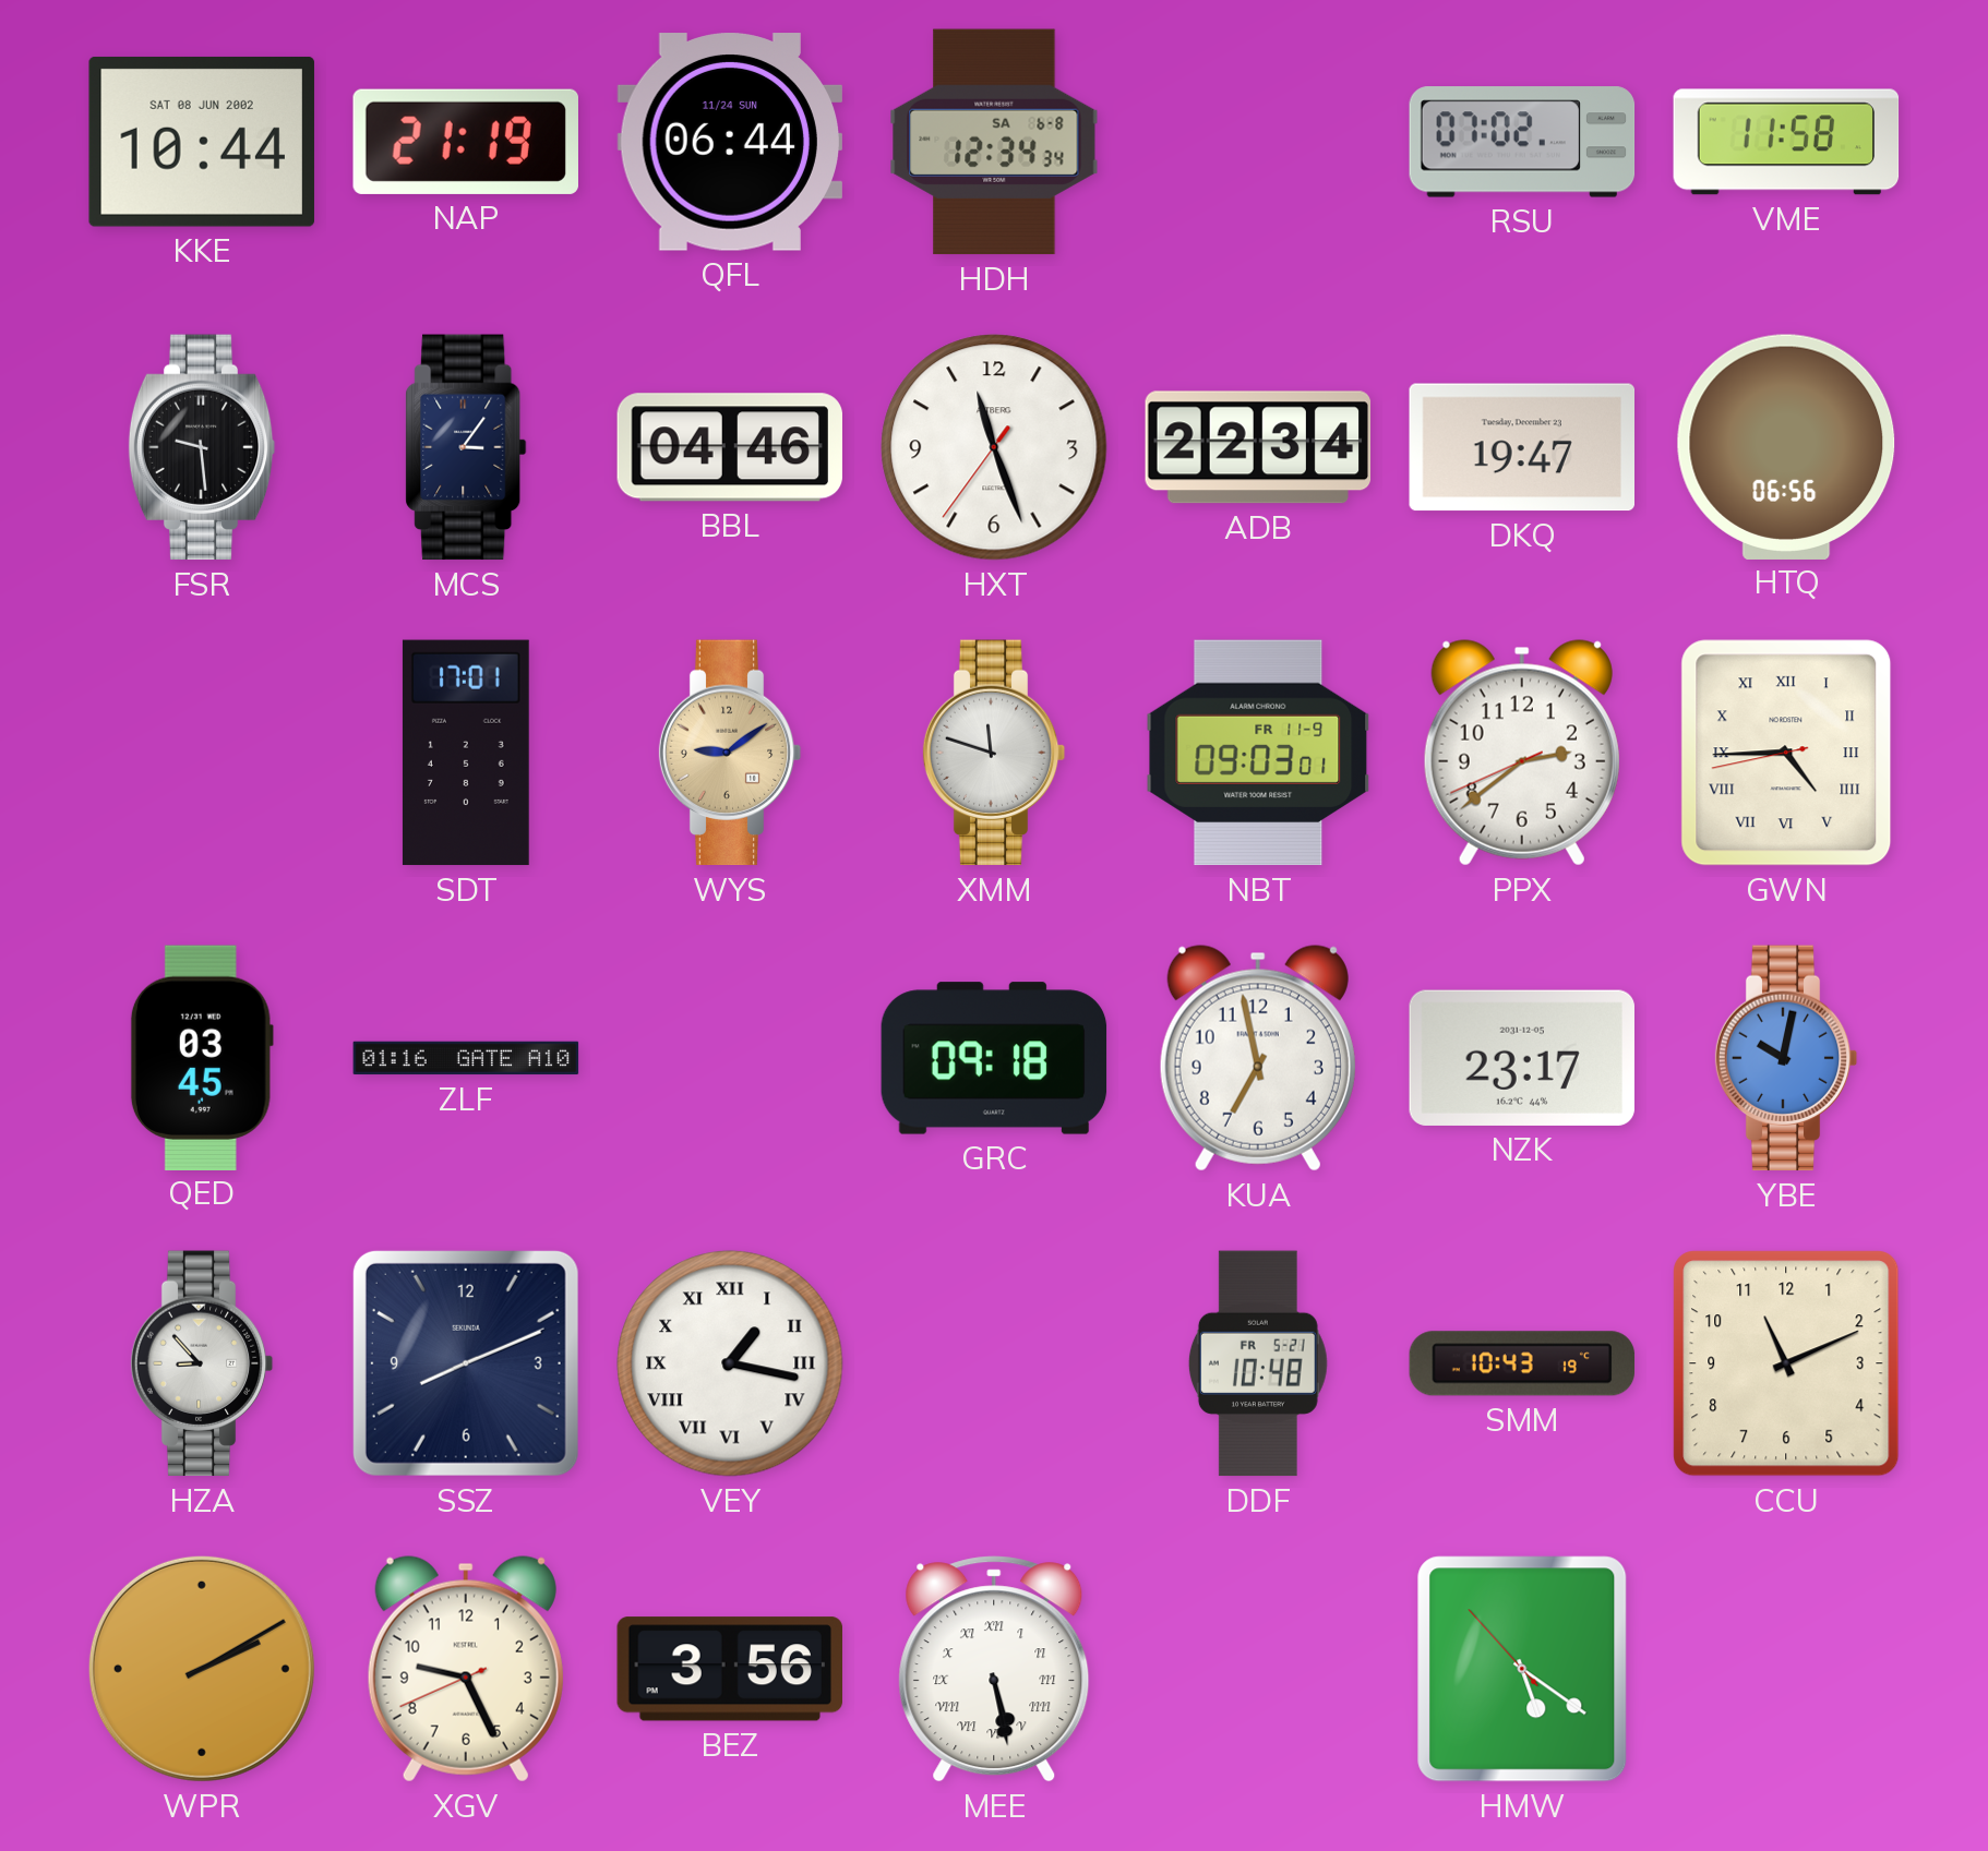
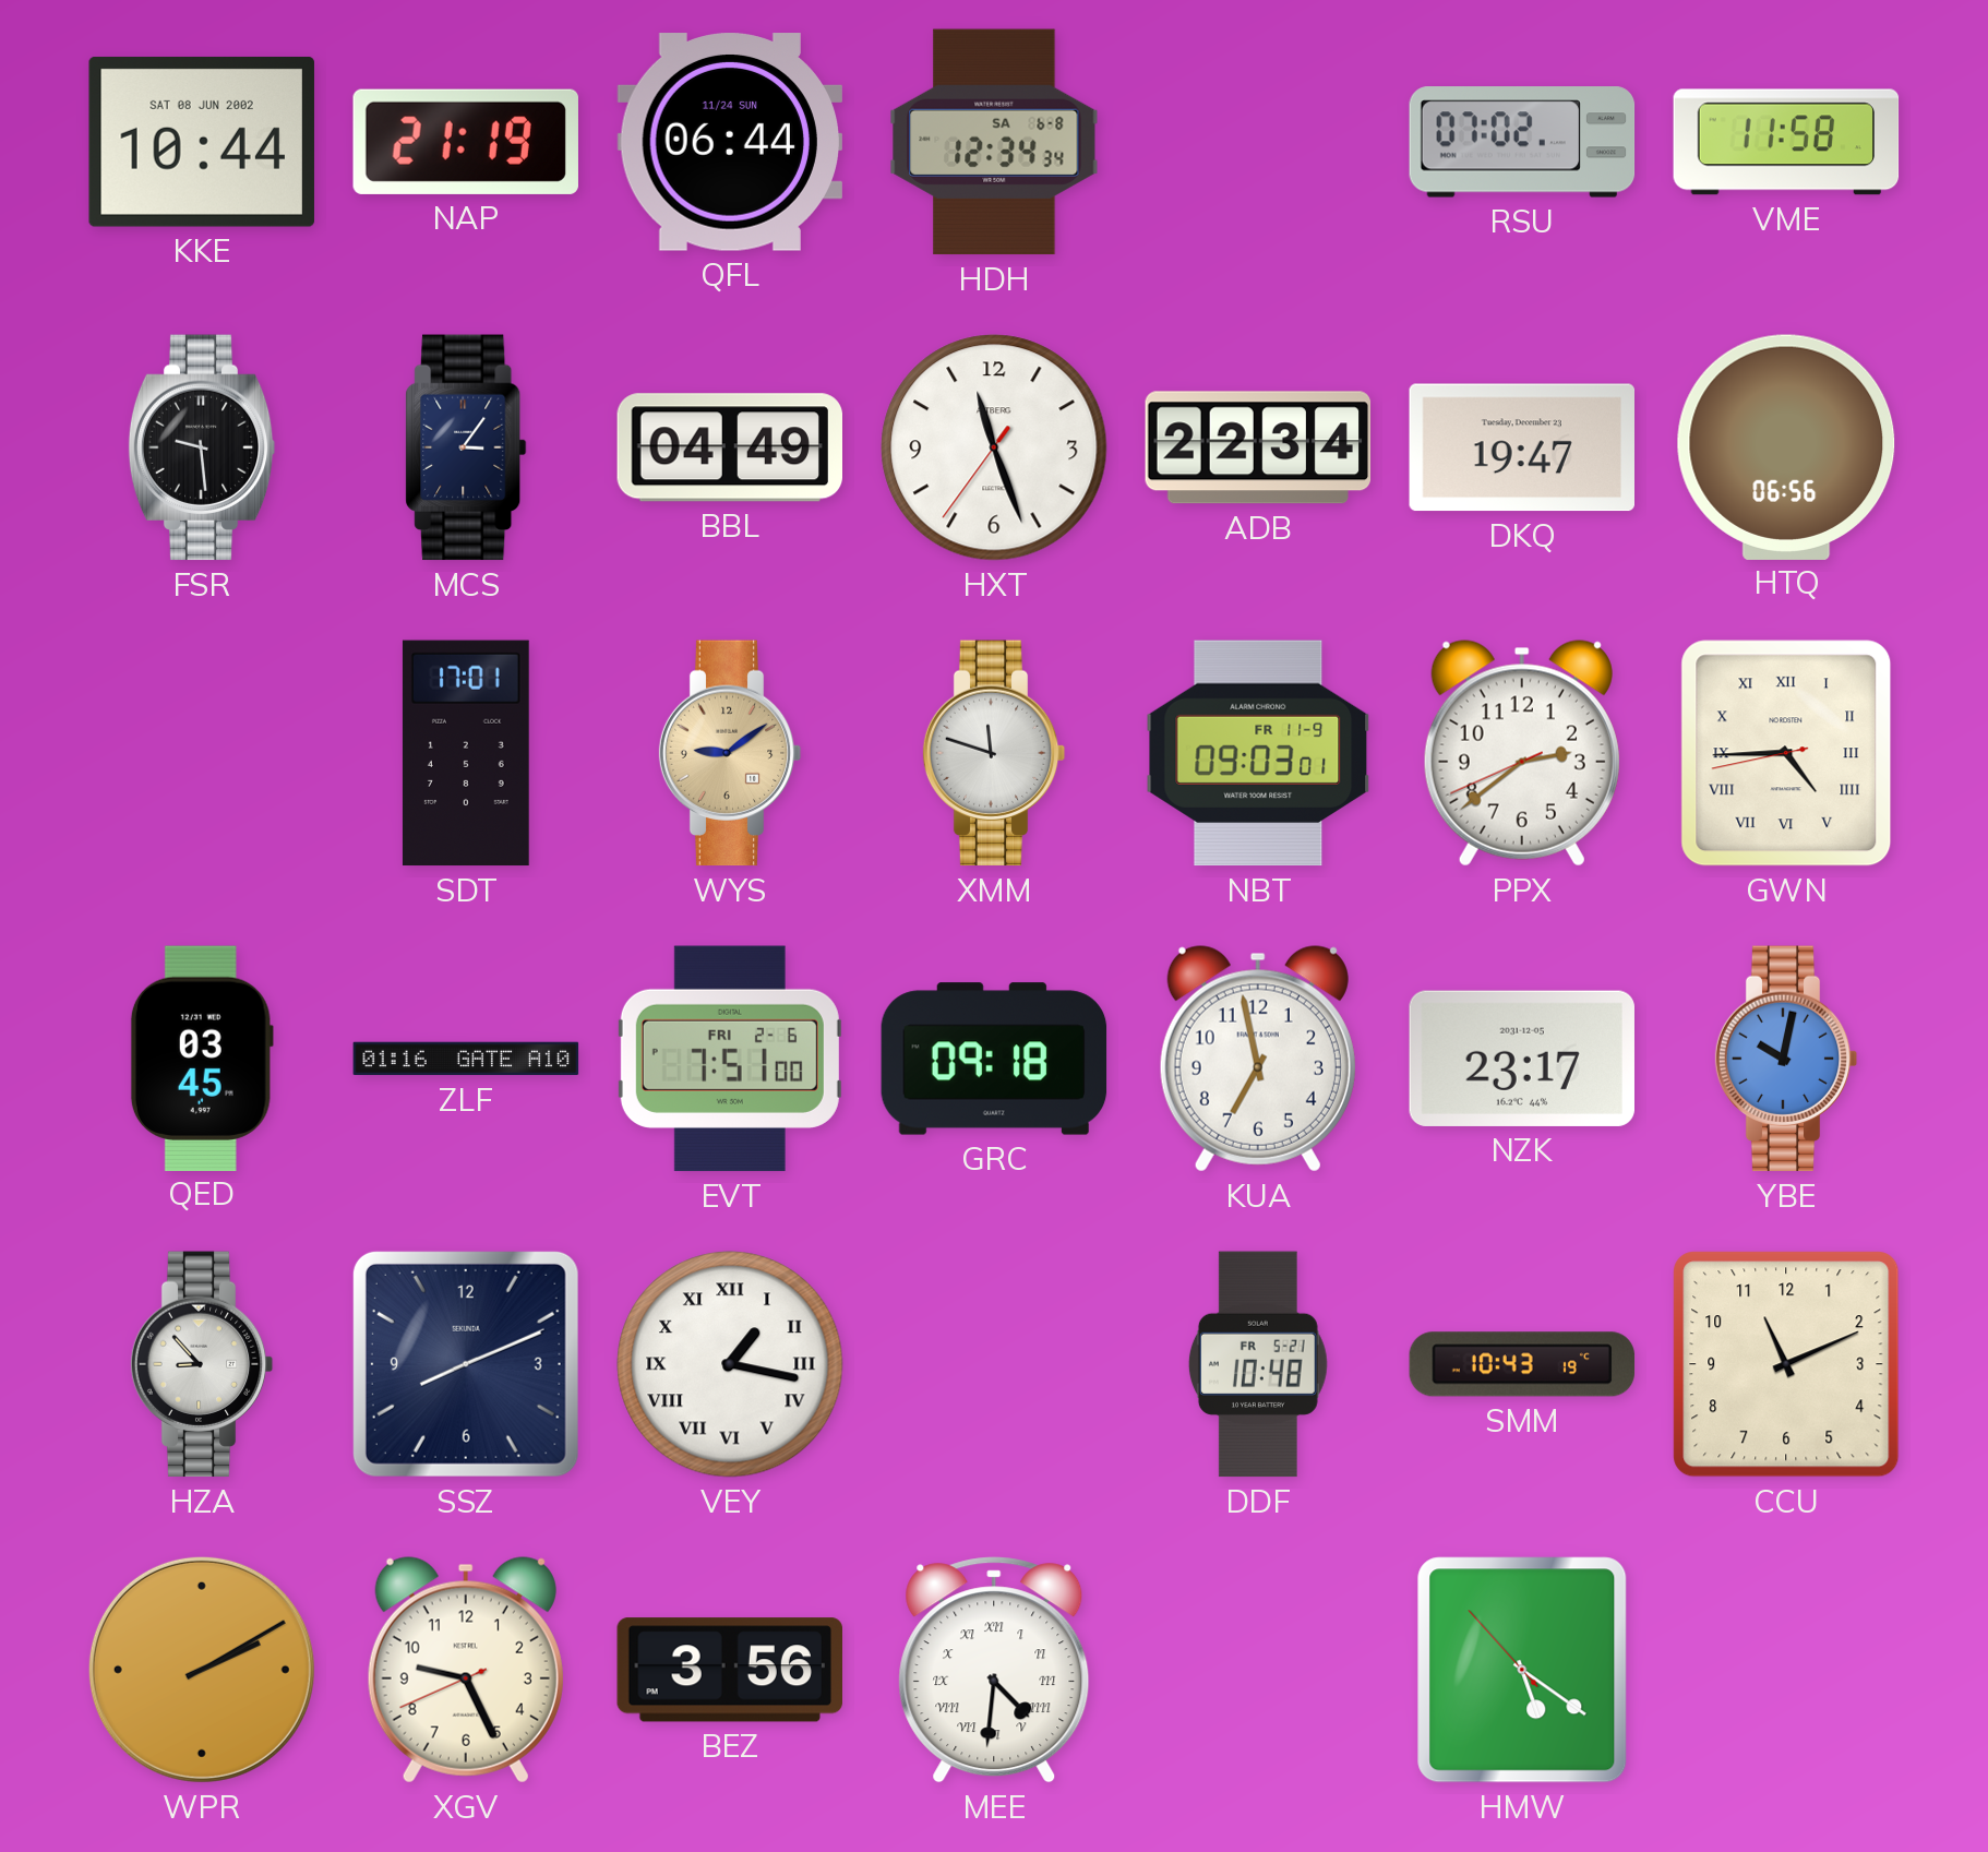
BBL: 04:46 -> 04:49 (729, 447)
EVT: none -> 7:51 (730, 1059)
MEE: 5:28 -> 4:31 (994, 1670)
